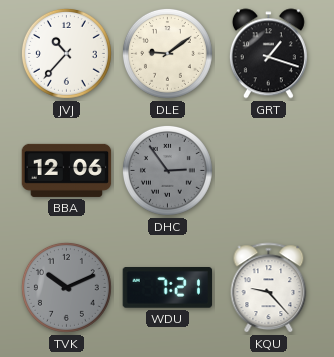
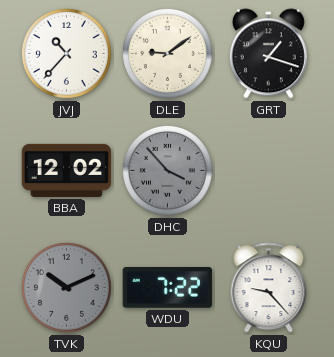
BBA: 12:06 -> 12:02 (67, 170)
DHC: 2:54 -> 3:53 (167, 170)
WDU: 7:21 -> 7:22 (168, 288)
